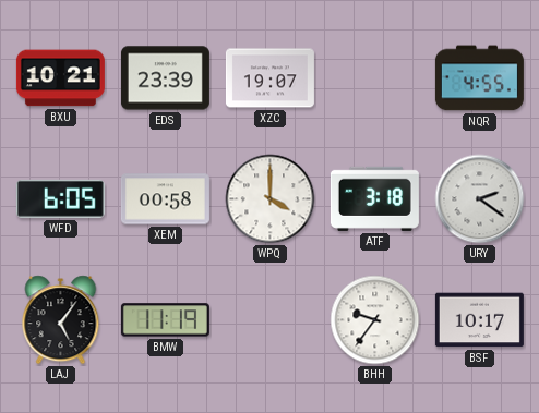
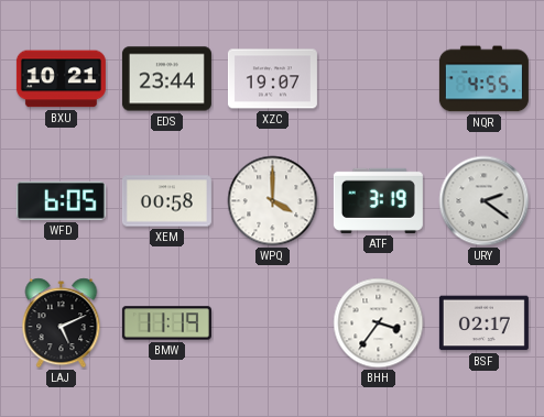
EDS: 23:39 -> 23:44 (166, 79)
ATF: 3:18 -> 3:19 (378, 200)
LAJ: 5:06 -> 5:11 (62, 323)
BHH: 9:36 -> 3:36 (379, 323)
BSF: 10:17 -> 02:17 (483, 323)
